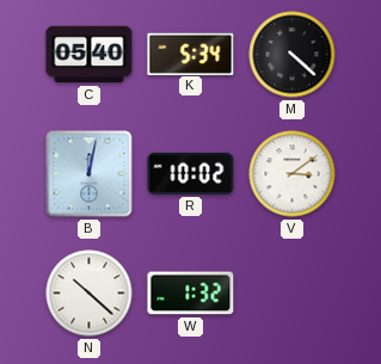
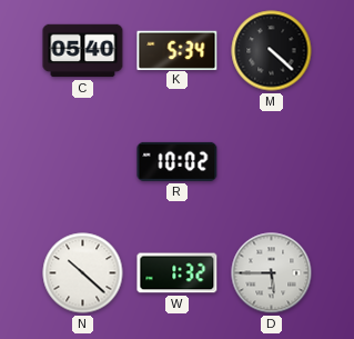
B: 12:02 -> none (90, 174)
V: 3:09 -> none (293, 174)
D: none -> 5:45 (272, 273)
